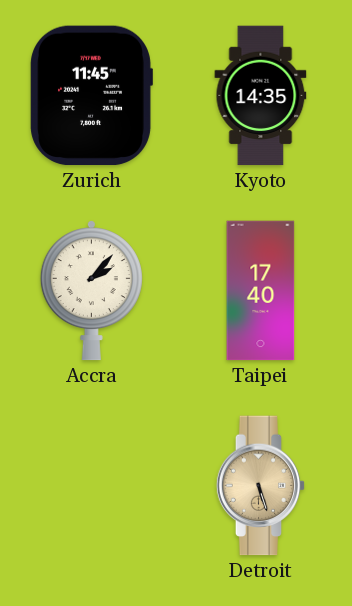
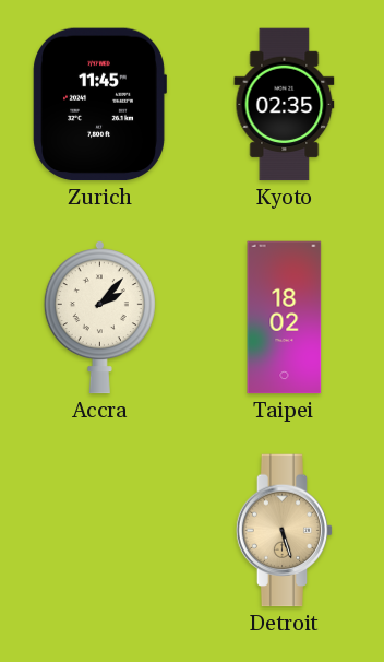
Kyoto: 14:35 -> 02:35 (285, 105)
Taipei: 17:40 -> 18:02 (285, 318)
